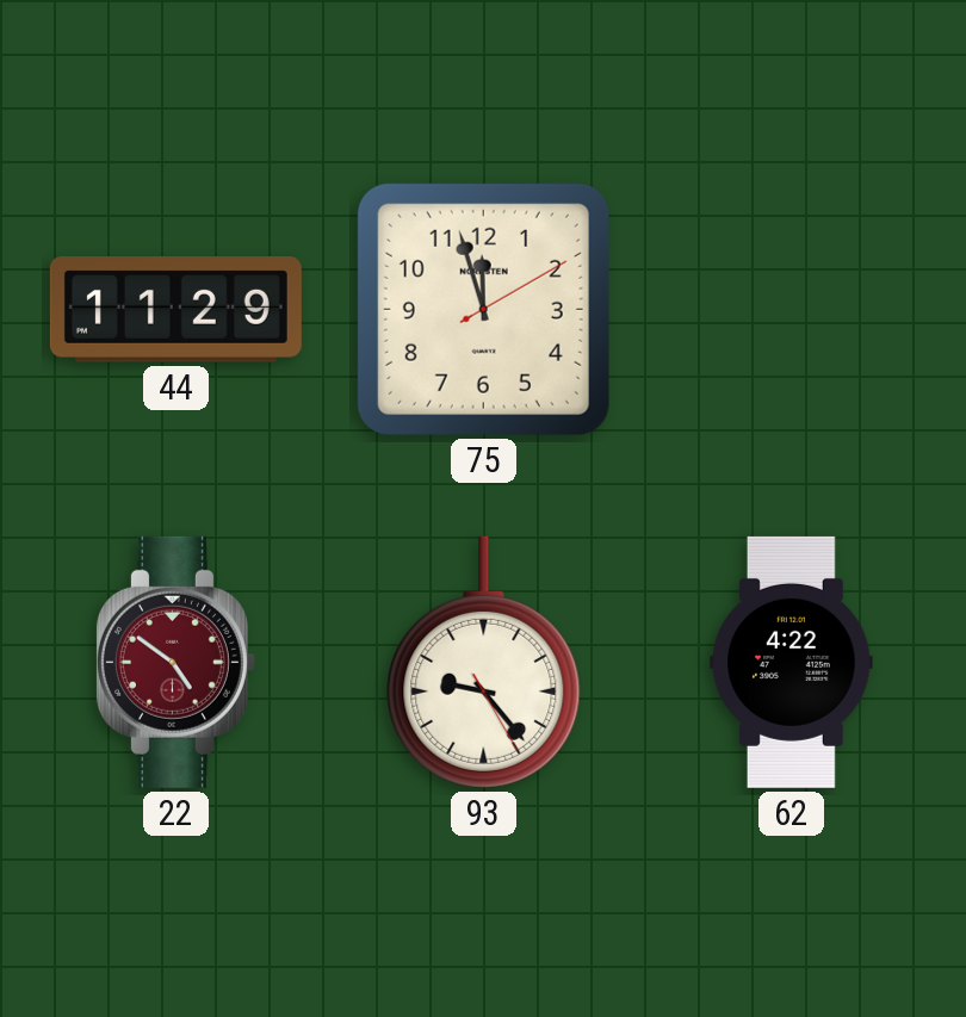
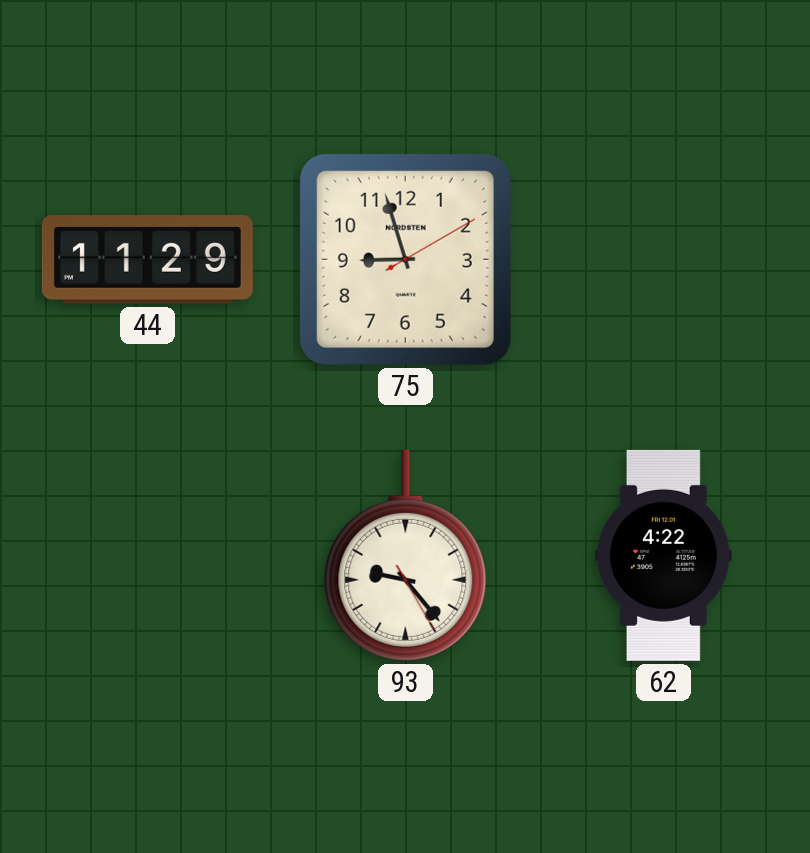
75: 11:57 -> 8:57 (405, 259)
22: 4:51 -> none (175, 662)
